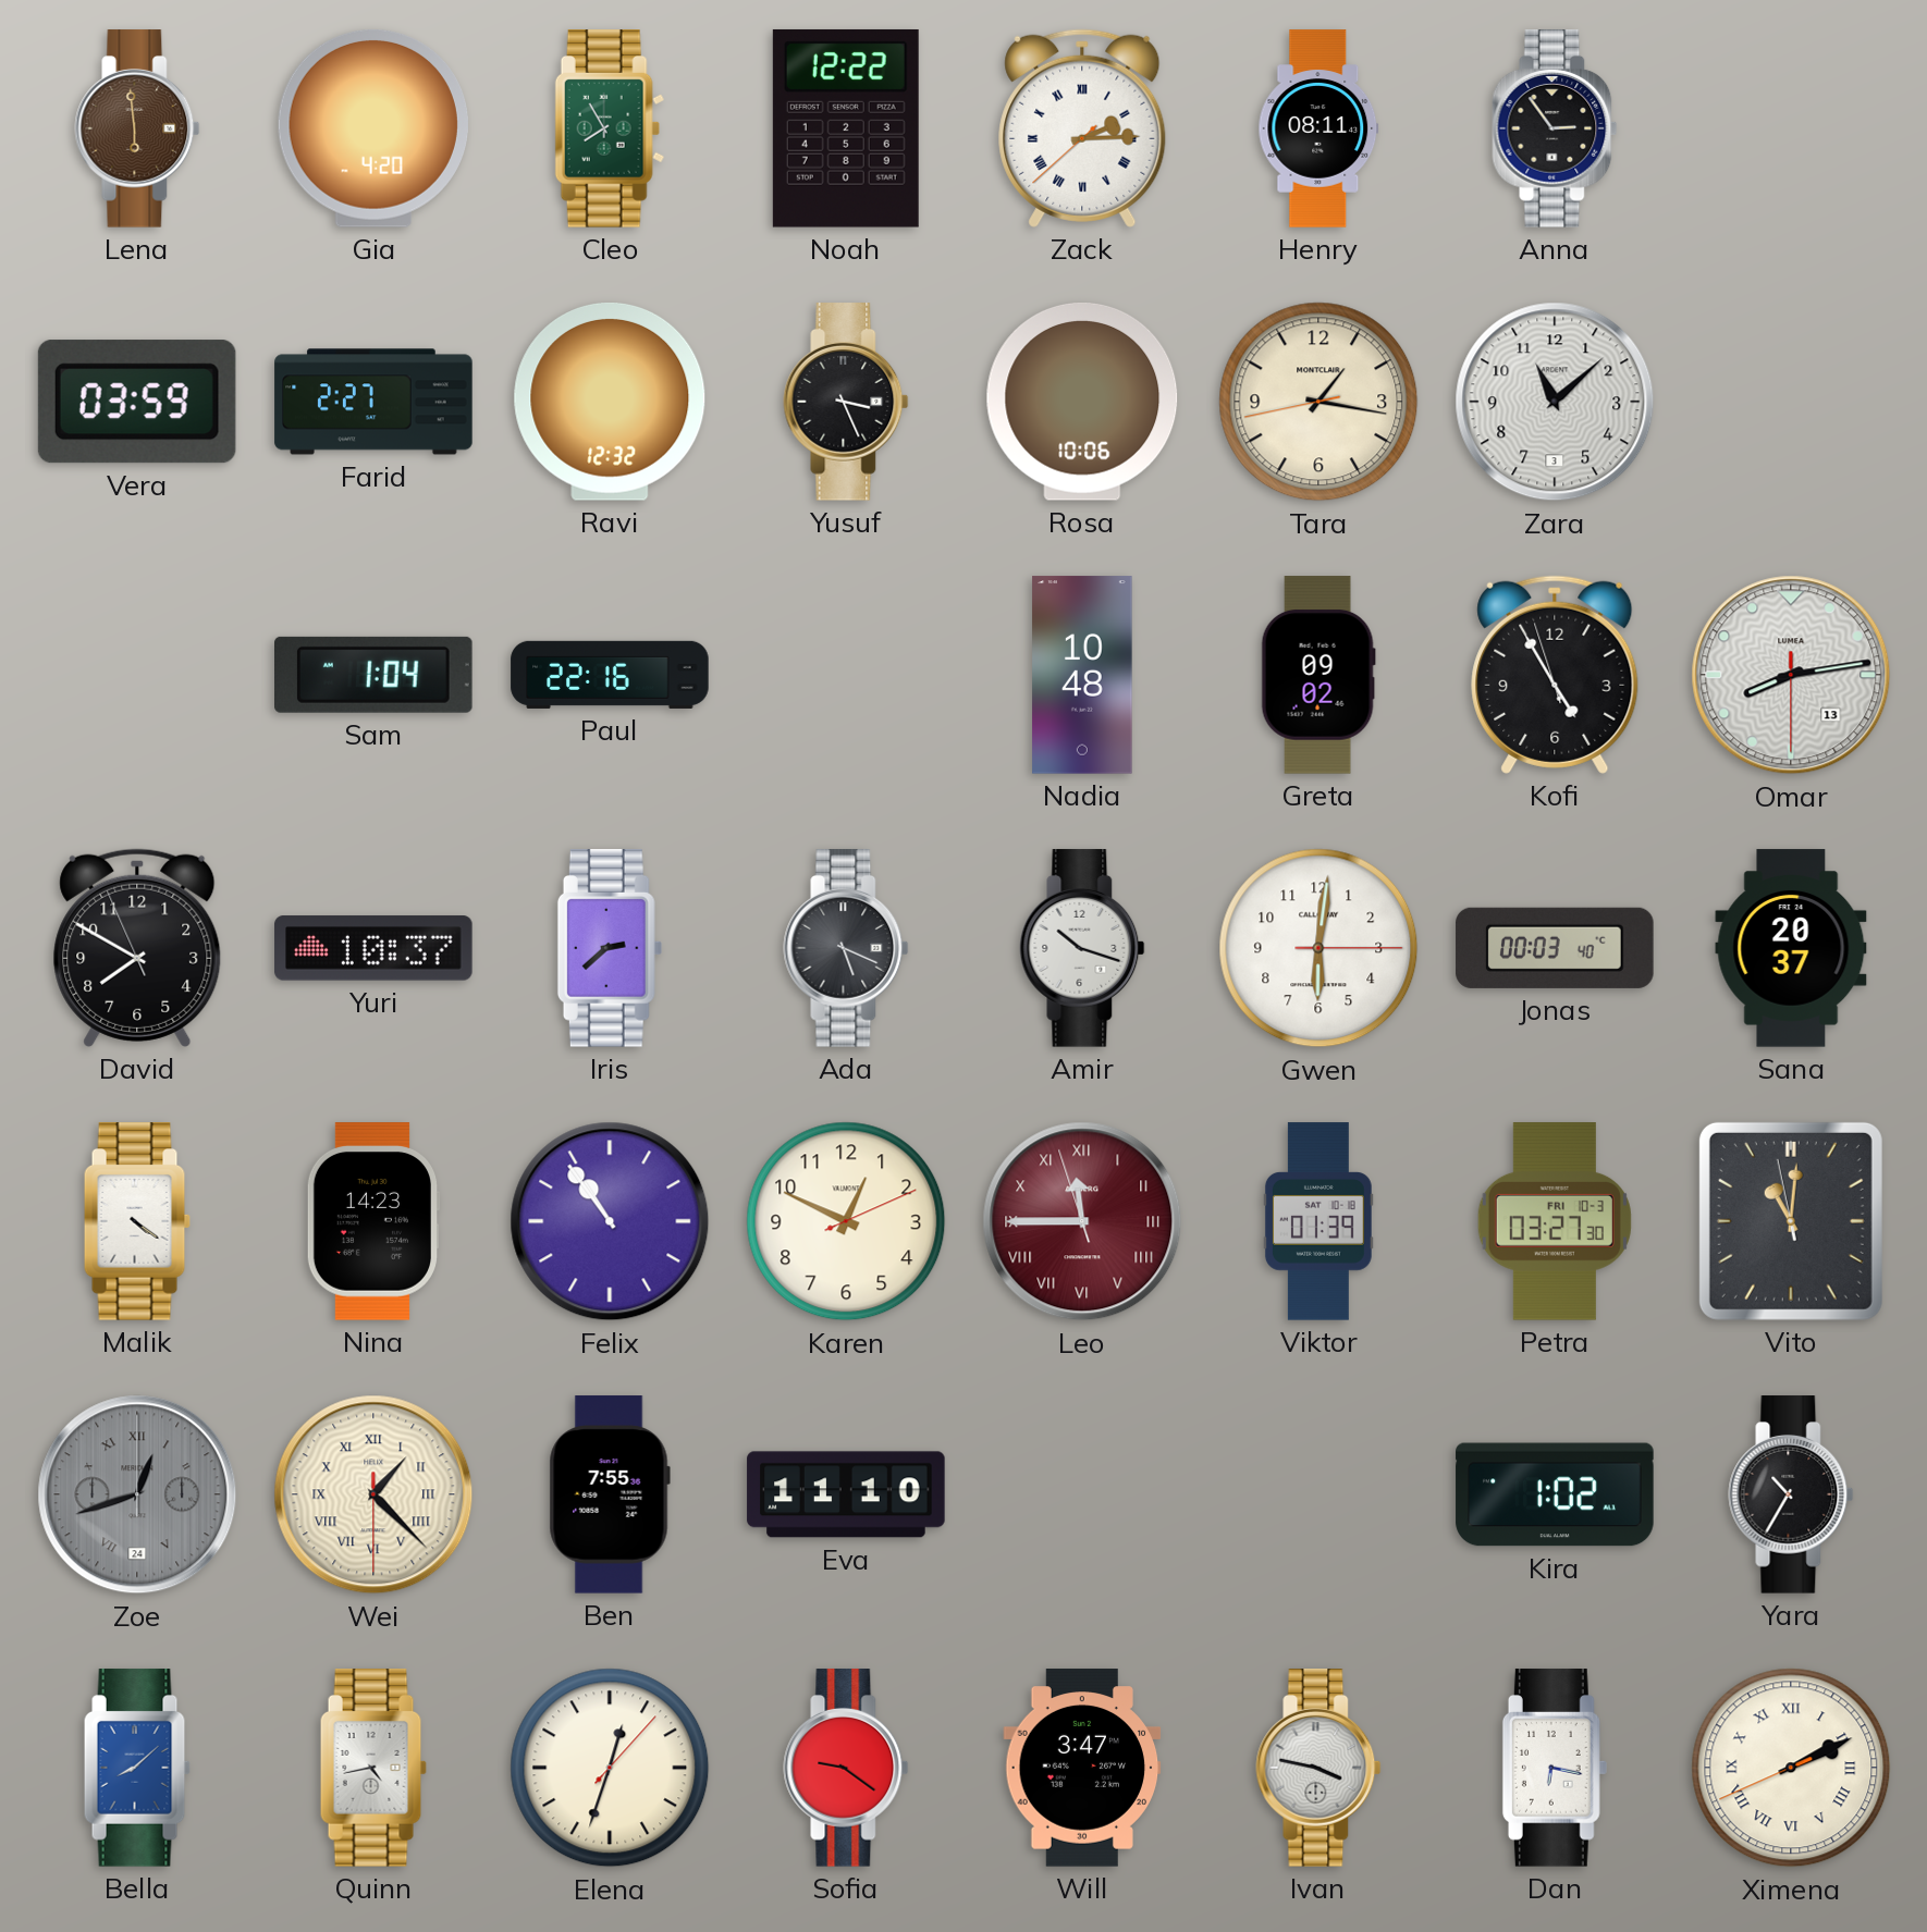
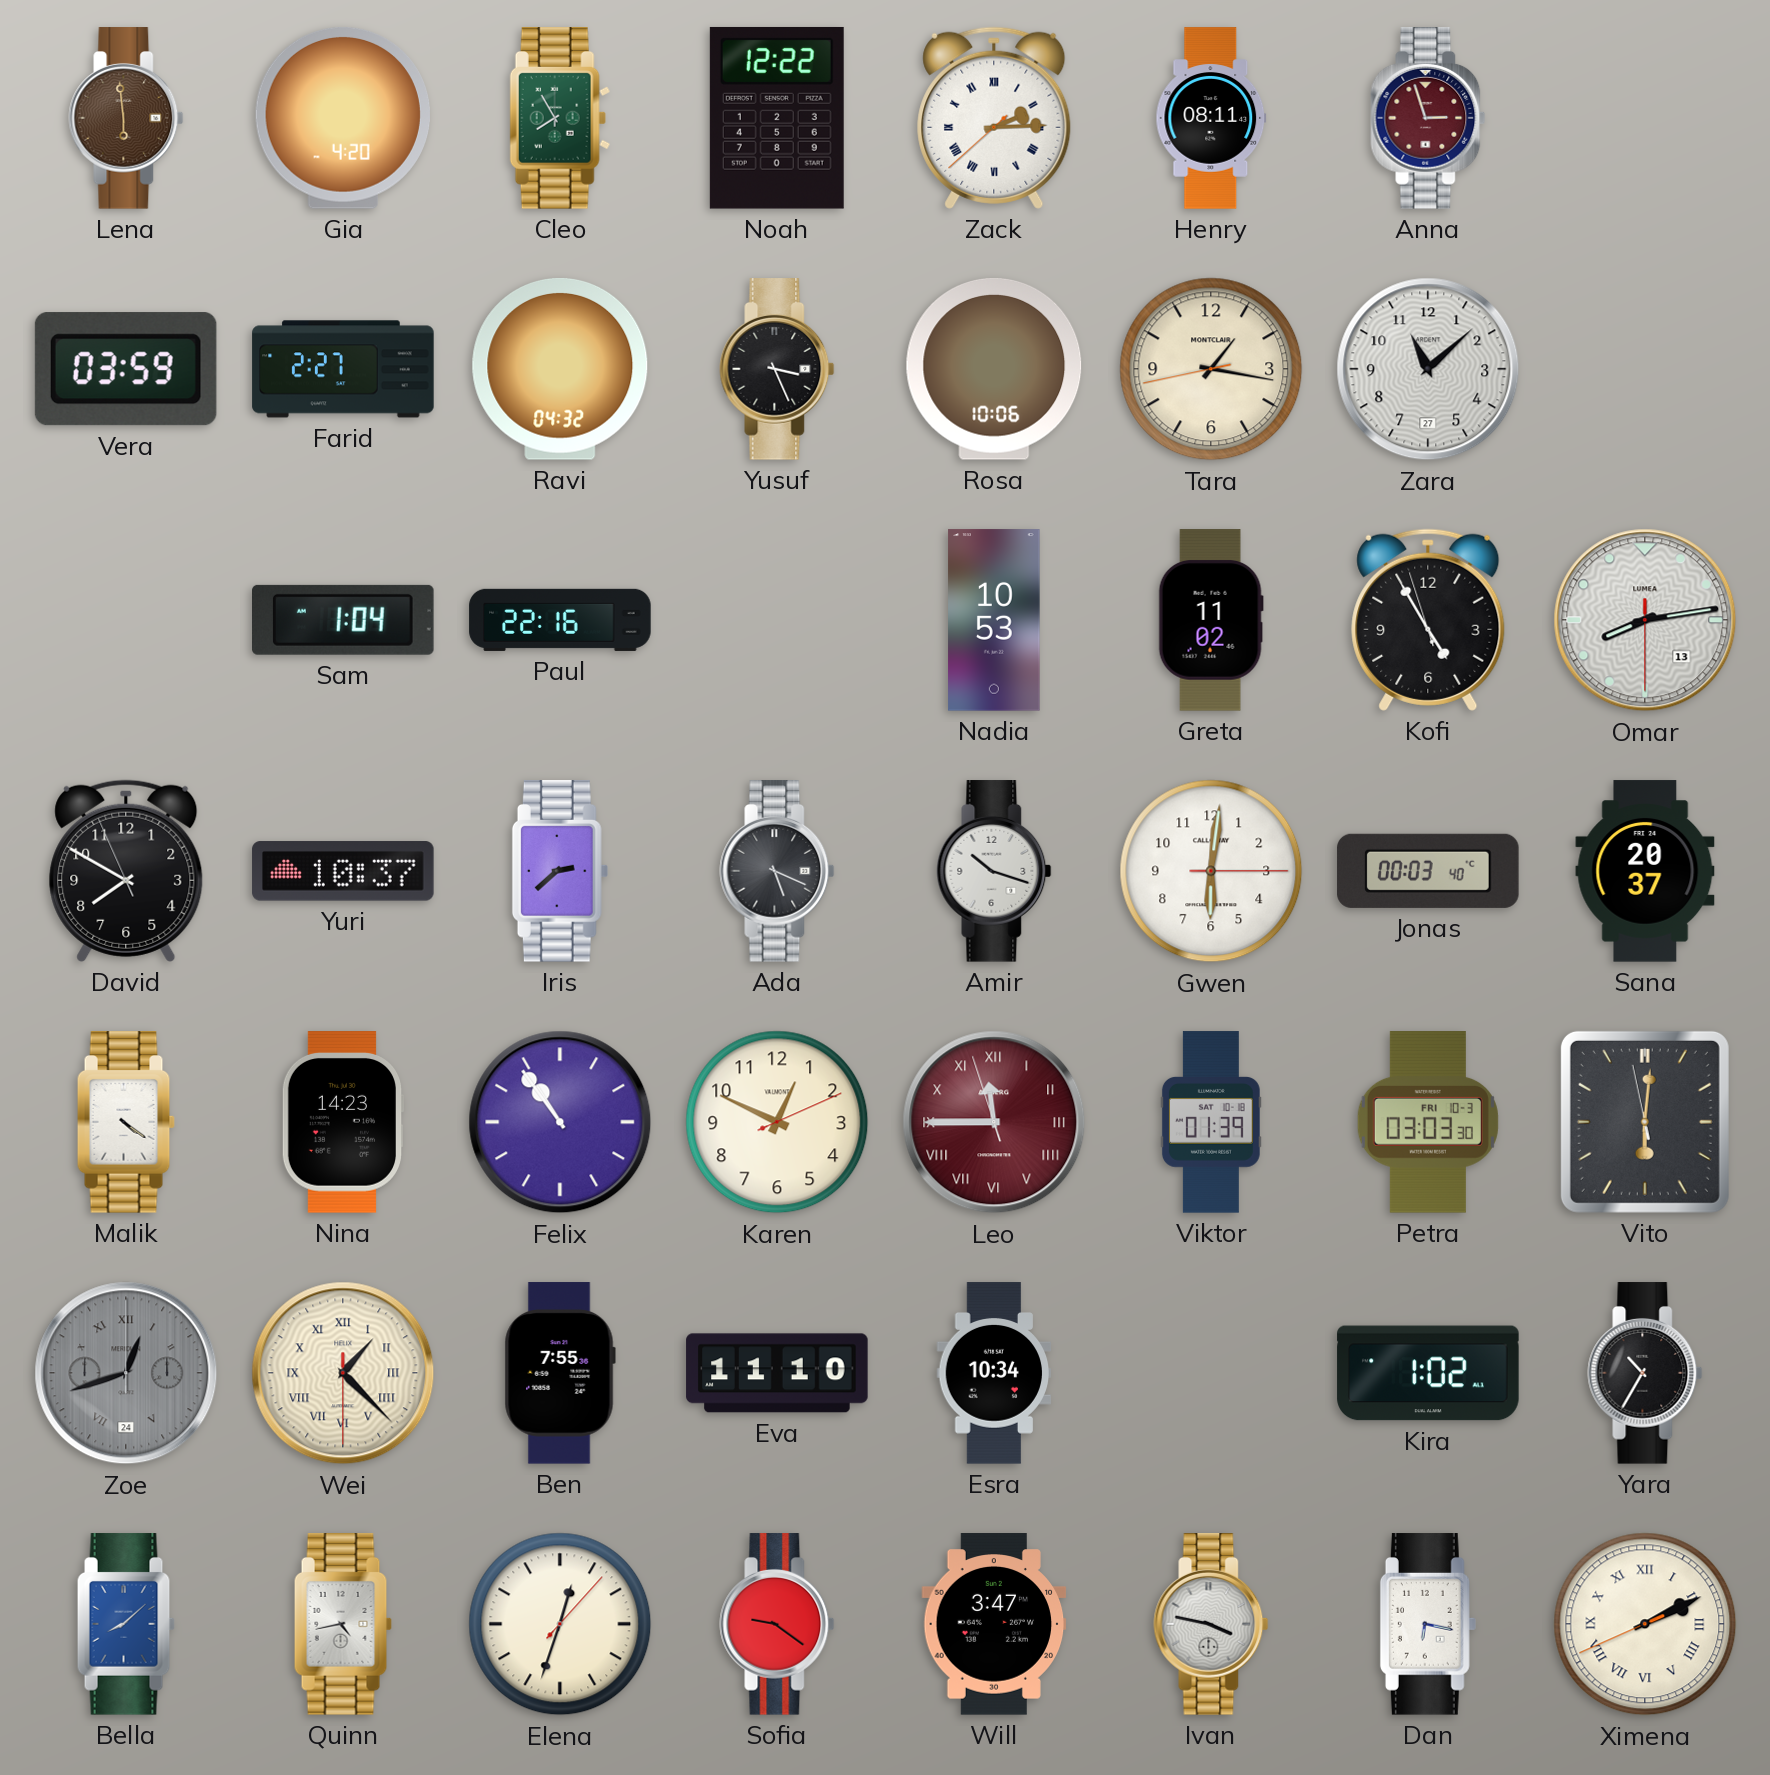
Anna: 2:54 -> 2:57 (1428, 118)
Anna dial: black -> burgundy (1428, 118)
Ravi: 12:32 -> 04:32 (560, 369)
Zara date: 3 -> 27 (1428, 369)
Nadia: 10:48 -> 10:53 (994, 620)
Greta: 09:02 -> 11:02 (1211, 620)
Petra: 03:27 -> 03:03 (1428, 1122)
Vito: 11:00 -> 6:00 (1645, 1122)
Esra: none -> 10:34 (994, 1373)
